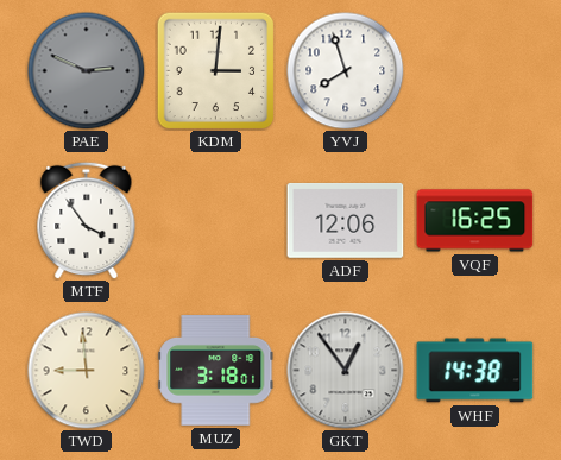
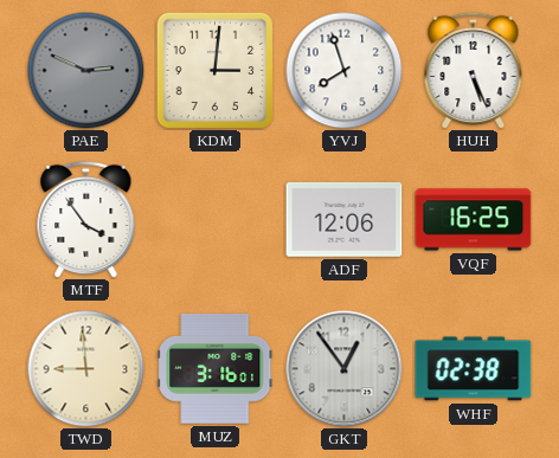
HUH: none -> 5:26 (474, 70)
MUZ: 3:18 -> 3:16 (216, 369)
WHF: 14:38 -> 02:38 (474, 369)
